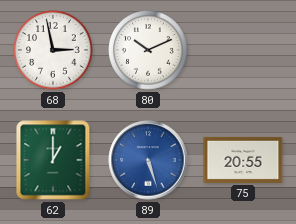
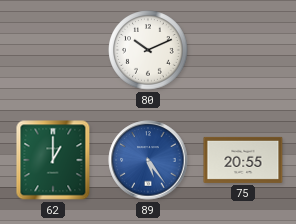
68: 2:58 -> none (53, 50)
89: 5:27 -> 5:24 (148, 160)
